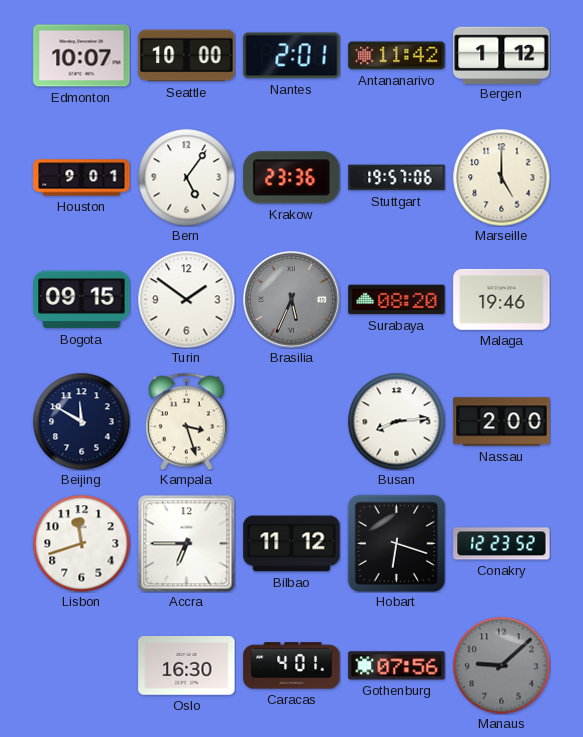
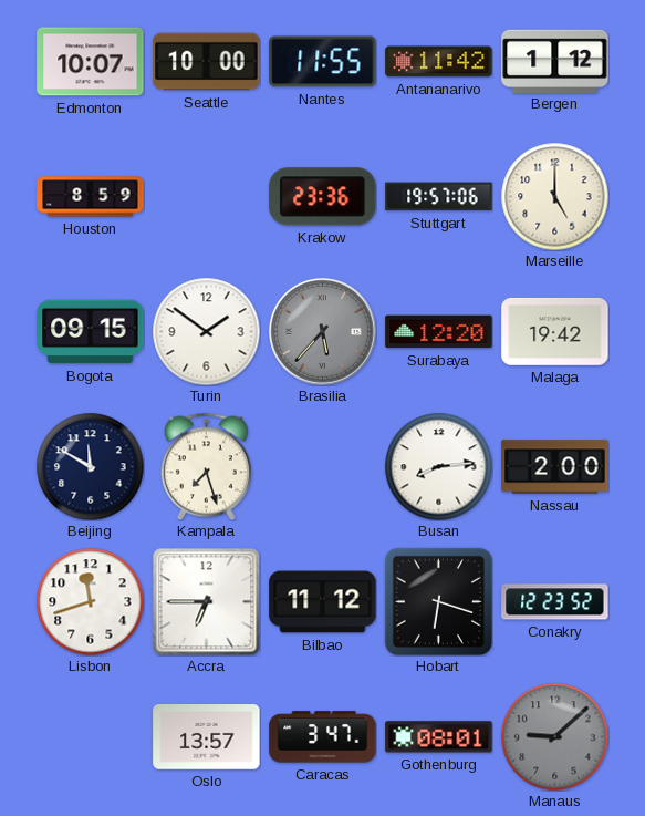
Nantes: 2:01 -> 11:55 (323, 62)
Houston: 9:01 -> 8:59 (91, 197)
Bern: 5:06 -> none (186, 177)
Brasilia: 5:34 -> 5:37 (323, 332)
Surabaya: 08:20 -> 12:20 (439, 332)
Malaga: 19:46 -> 19:42 (555, 331)
Kampala: 3:27 -> 7:27 (206, 466)
Oslo: 16:30 -> 13:57 (207, 737)
Caracas: 4:01 -> 3:47 (323, 737)
Gothenburg: 07:56 -> 08:01 (439, 737)
